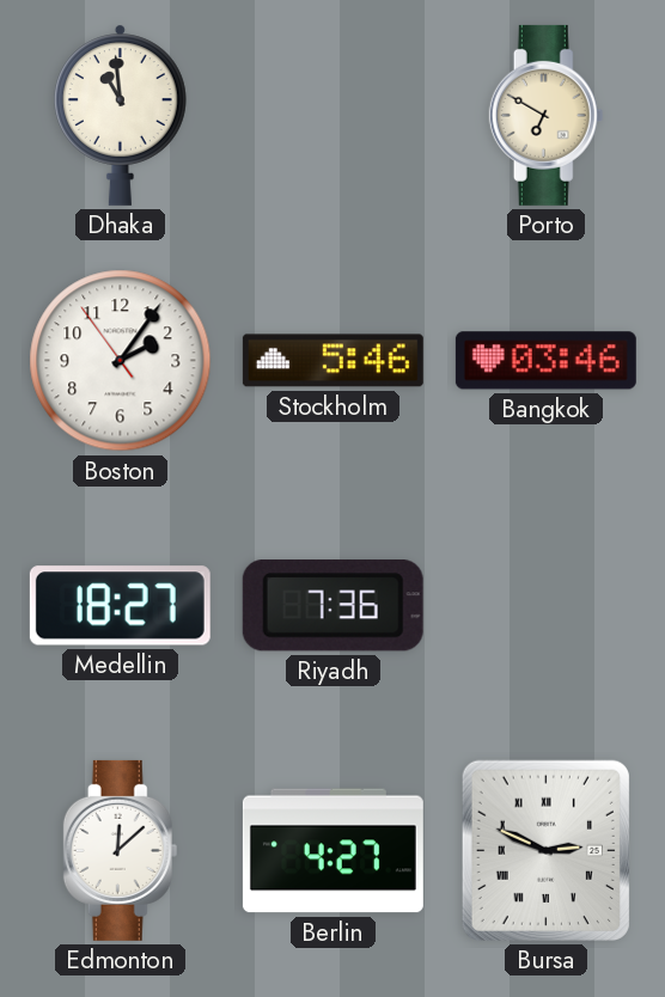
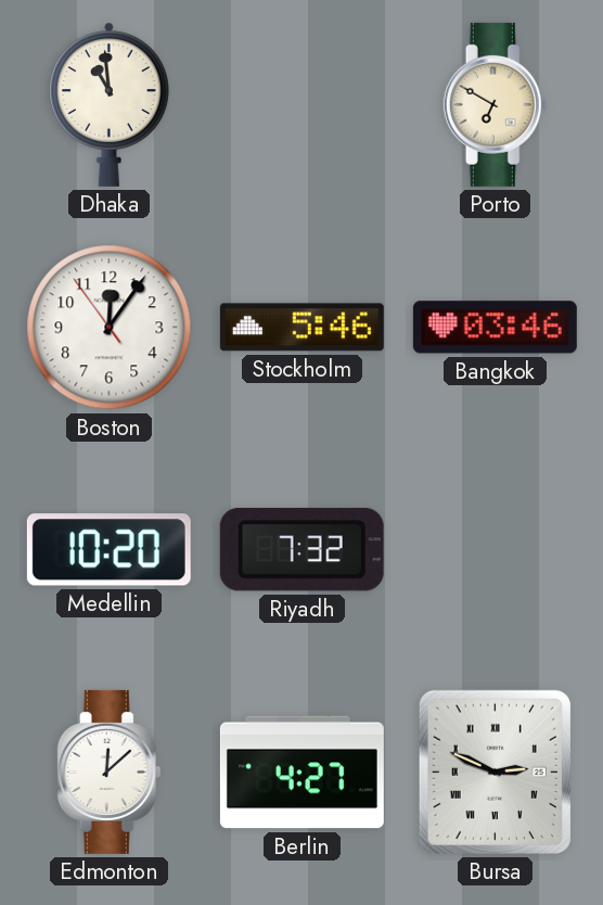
Boston: 2:05 -> 12:05 (110, 328)
Medellin: 18:27 -> 10:20 (108, 550)
Riyadh: 7:36 -> 7:32 (301, 550)
